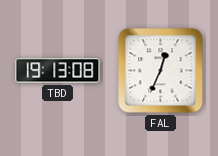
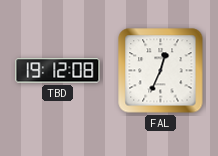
TBD: 19:13 -> 19:12 (58, 71)
